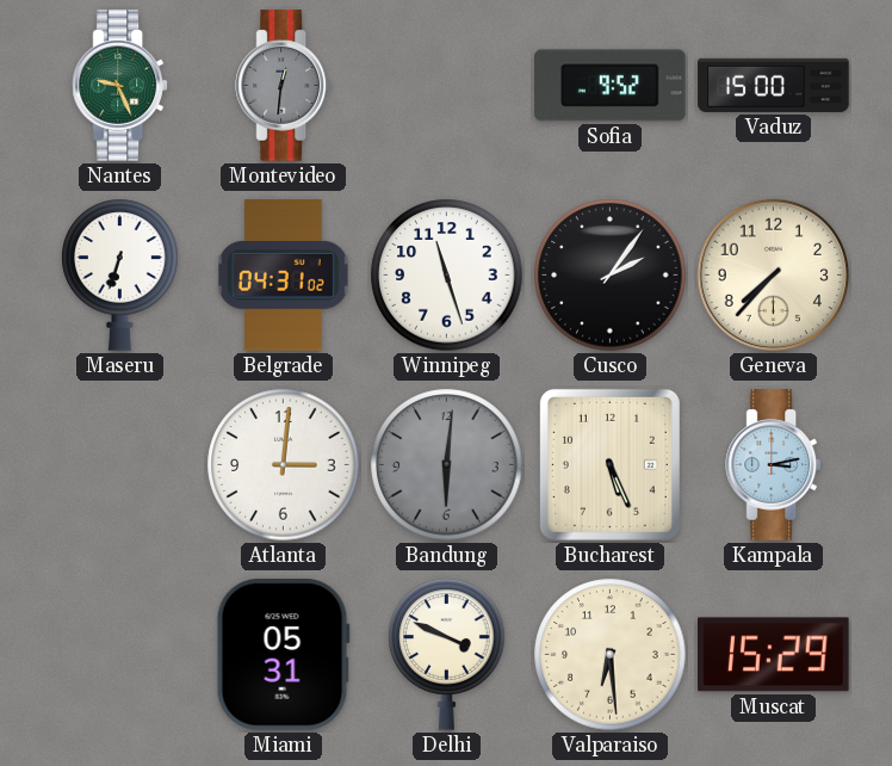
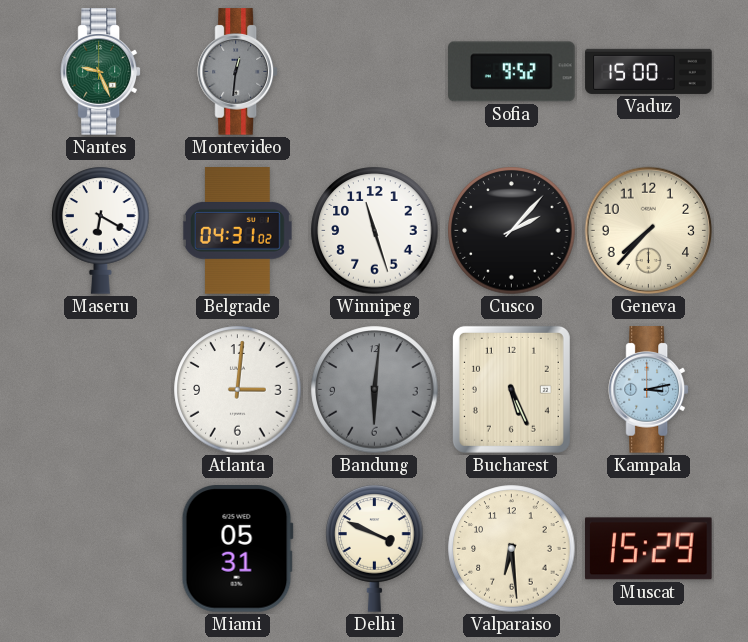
Maseru: 6:33 -> 6:20 (101, 230)
Cusco: 2:06 -> 2:07 (512, 231)
